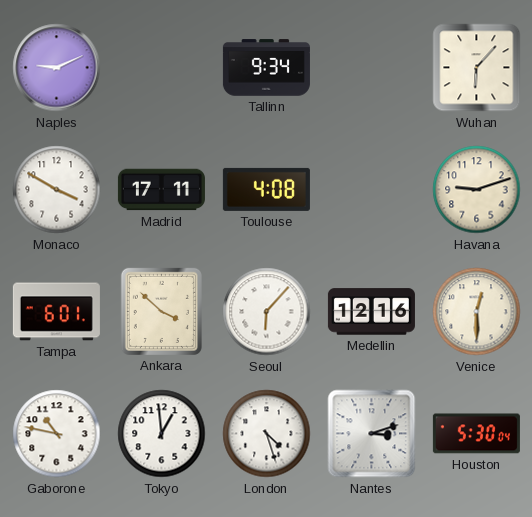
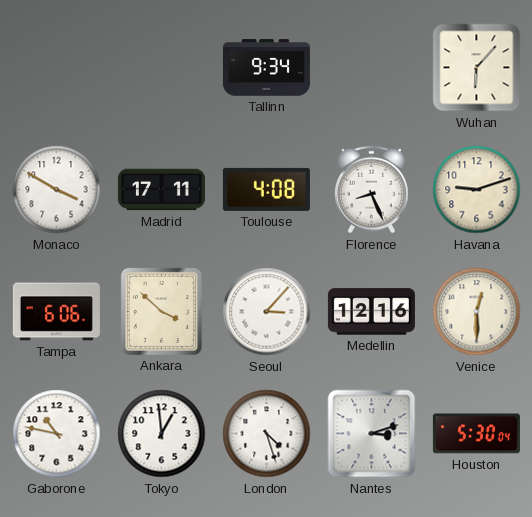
Naples: 9:11 -> none (57, 68)
Florence: none -> 8:26 (371, 190)
Tampa: 6:01 -> 6:06 (56, 312)
Seoul: 6:07 -> 3:07 (267, 312)
